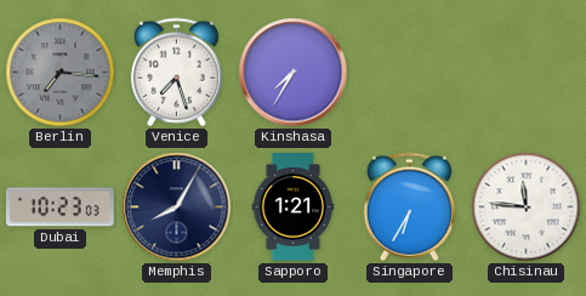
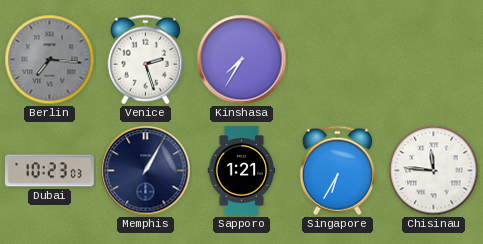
Venice: 7:27 -> 2:27 (145, 60)
Memphis: 8:05 -> 1:05 (146, 171)
